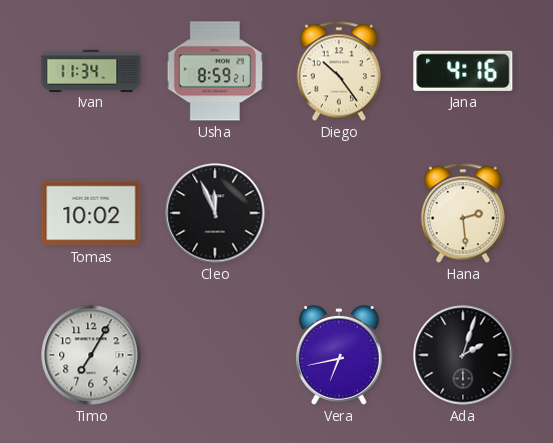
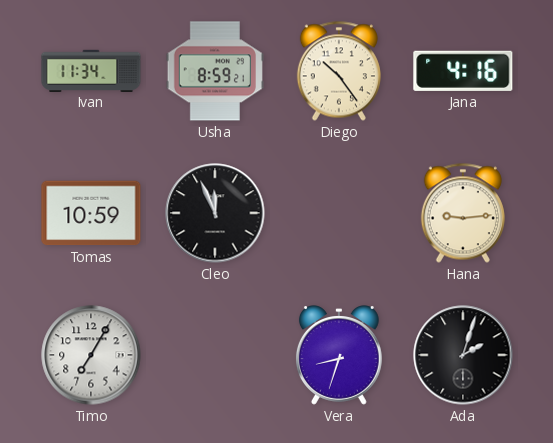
Tomas: 10:02 -> 10:59 (91, 213)
Hana: 2:29 -> 9:14 (463, 213)
Vera: 6:43 -> 8:33 (339, 355)
